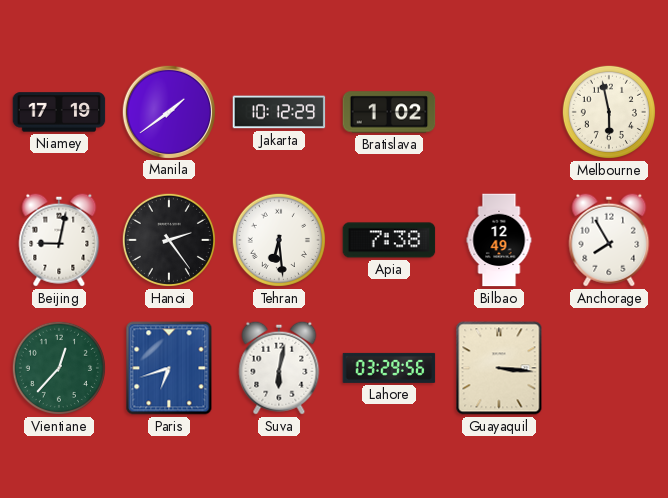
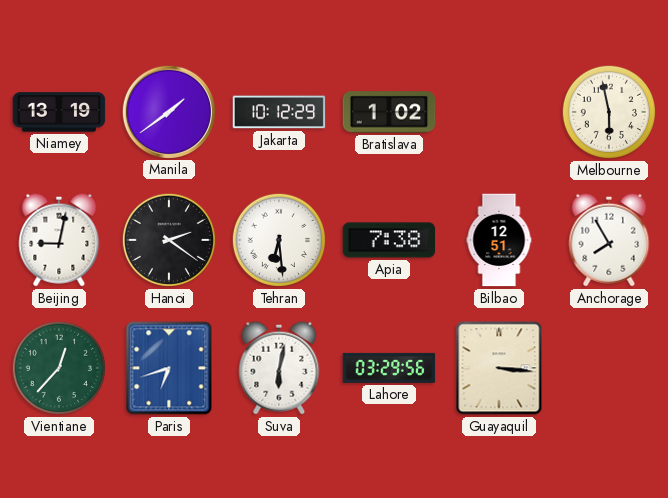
Niamey: 17:19 -> 13:19 (59, 112)
Hanoi: 2:24 -> 2:21 (169, 240)
Bilbao: 12:49 -> 12:51 (499, 240)
